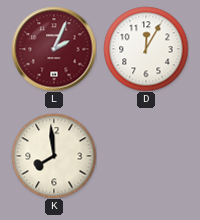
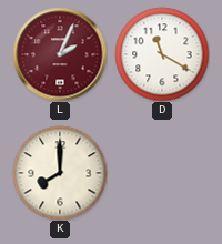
D: 12:05 -> 11:20 (162, 54)
K: 7:59 -> 8:00 (60, 173)
